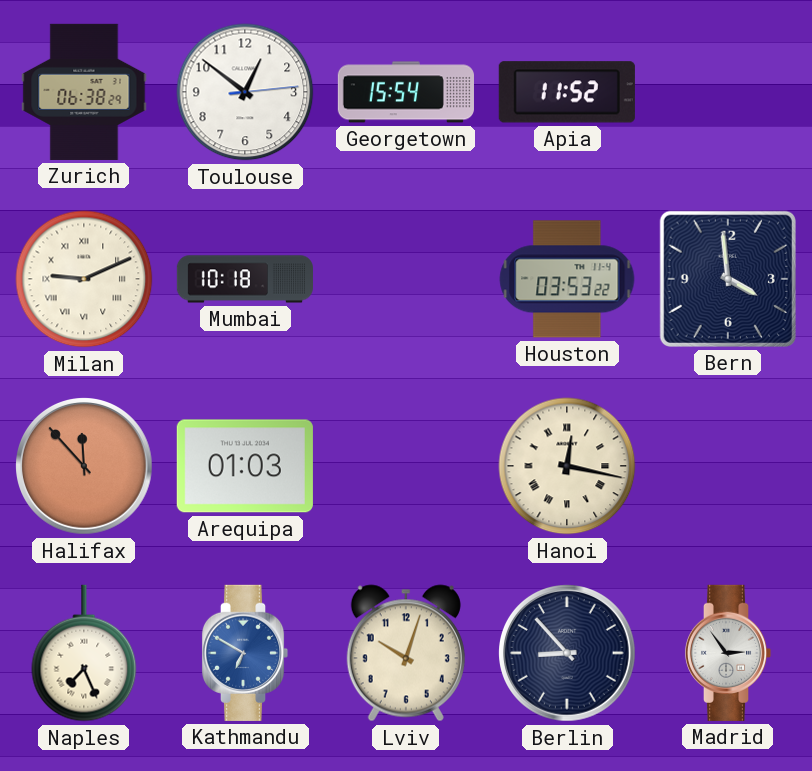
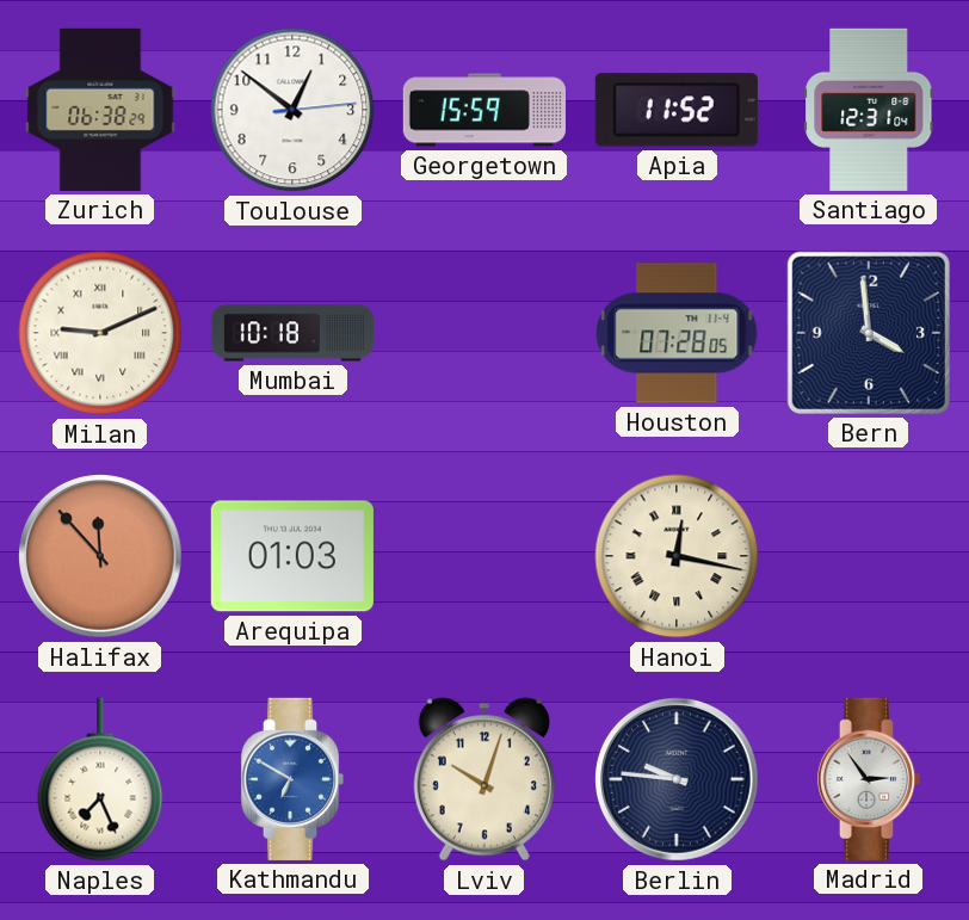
Georgetown: 15:54 -> 15:59 (484, 110)
Santiago: none -> 12:31 (869, 110)
Houston: 03:53 -> 07:28 (677, 333)
Berlin: 8:53 -> 9:46 (678, 780)
